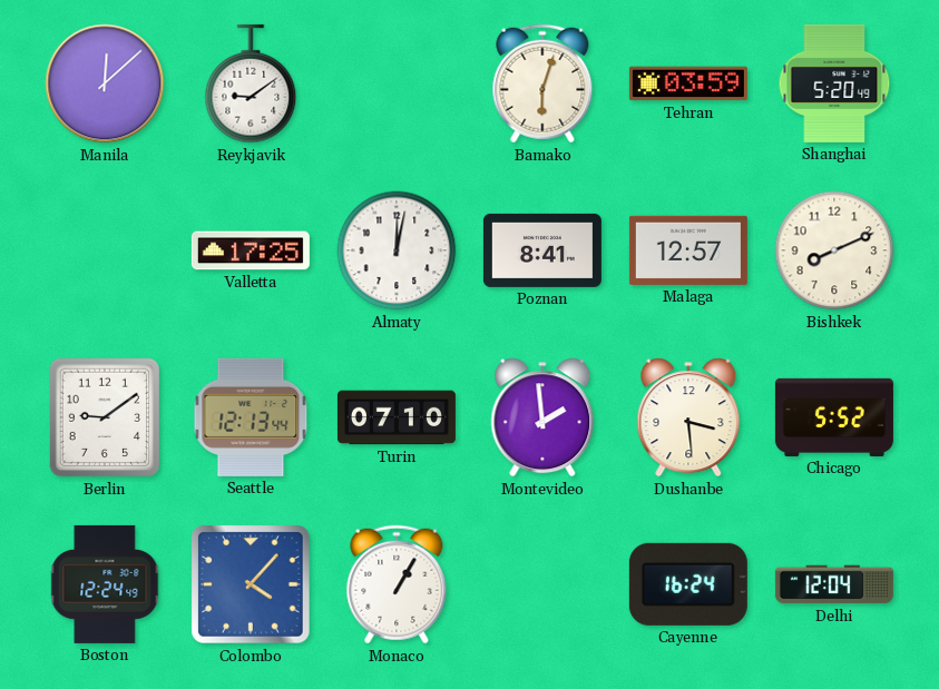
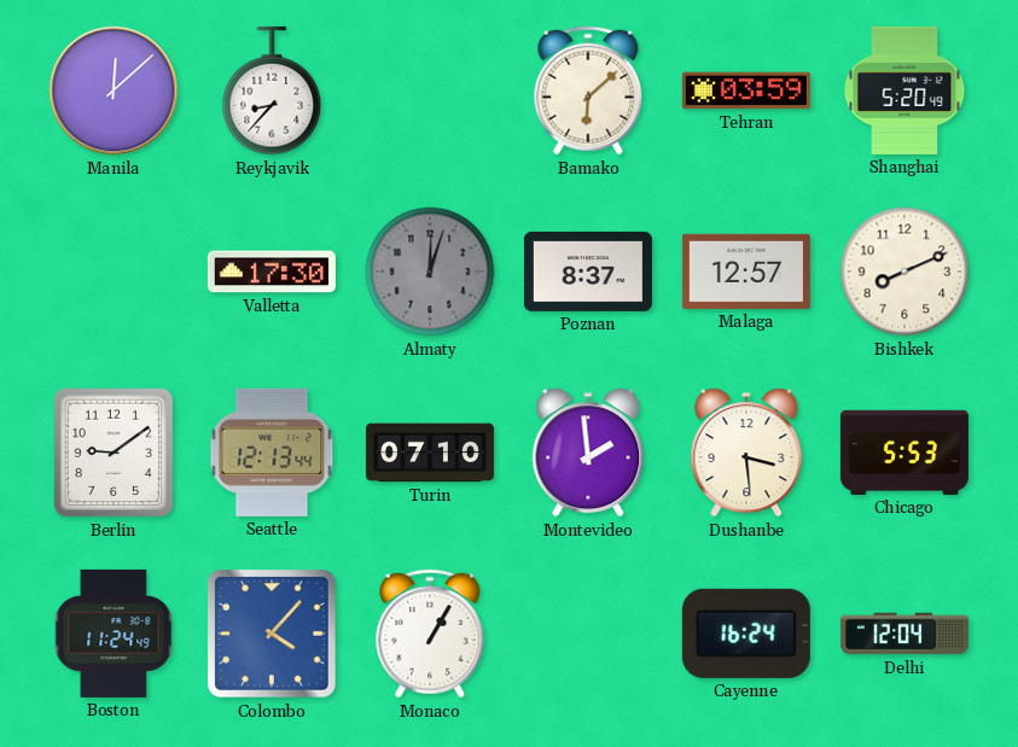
Reykjavik: 9:09 -> 8:37 (272, 91)
Bamako: 6:03 -> 6:08 (588, 91)
Valletta: 17:25 -> 17:30 (272, 272)
Almaty: 12:02 -> 12:03 (430, 272)
Almaty dial: white -> grey (430, 272)
Poznan: 8:41 -> 8:37 (588, 272)
Chicago: 5:52 -> 5:53 (904, 453)
Boston: 12:24 -> 11:24 (114, 634)
